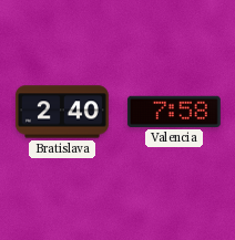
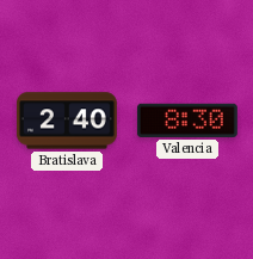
Valencia: 7:58 -> 8:30 (187, 121)
